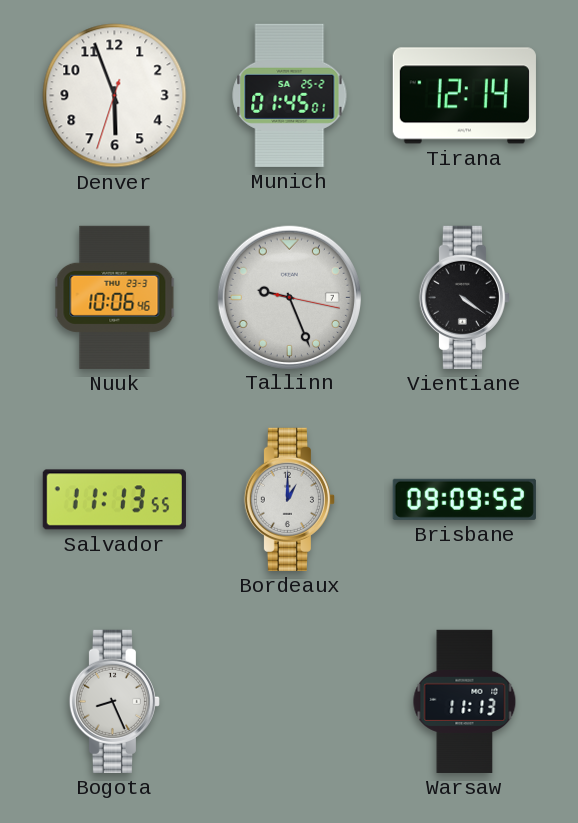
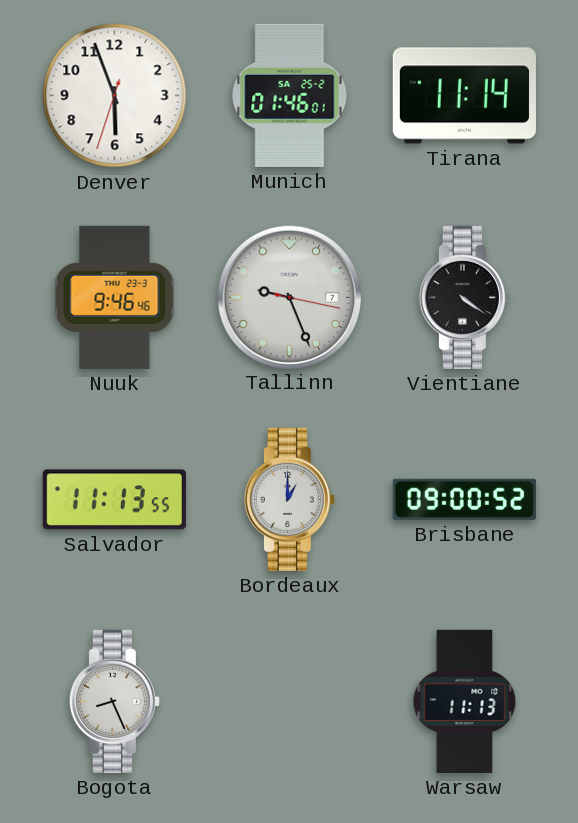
Munich: 01:45 -> 01:46 (290, 95)
Tirana: 12:14 -> 11:14 (464, 96)
Nuuk: 10:06 -> 9:46 (115, 297)
Brisbane: 09:09 -> 09:00 (464, 499)
